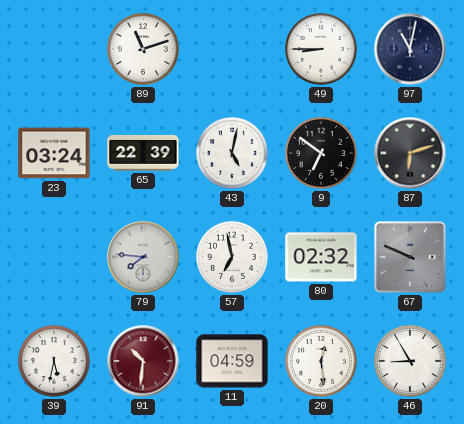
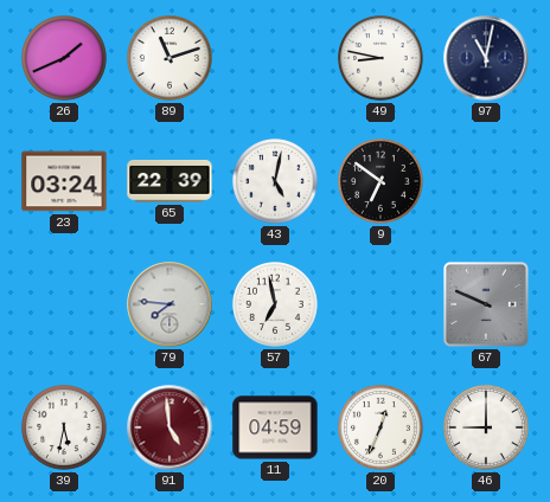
26: none -> 1:41 (65, 59)
49: 8:45 -> 8:47 (382, 59)
87: 6:12 -> none (410, 153)
80: 02:32 -> none (321, 257)
91: 10:31 -> 4:59 (170, 427)
20: 12:29 -> 12:34 (382, 429)
46: 8:55 -> 9:00 (487, 429)
